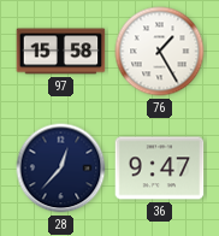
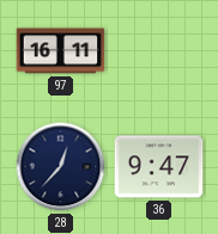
97: 15:58 -> 16:11 (61, 51)
76: 1:25 -> none (160, 52)
